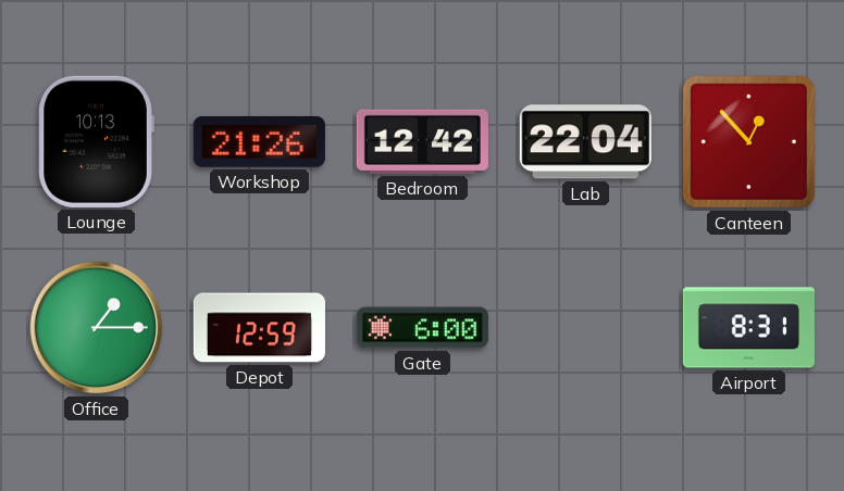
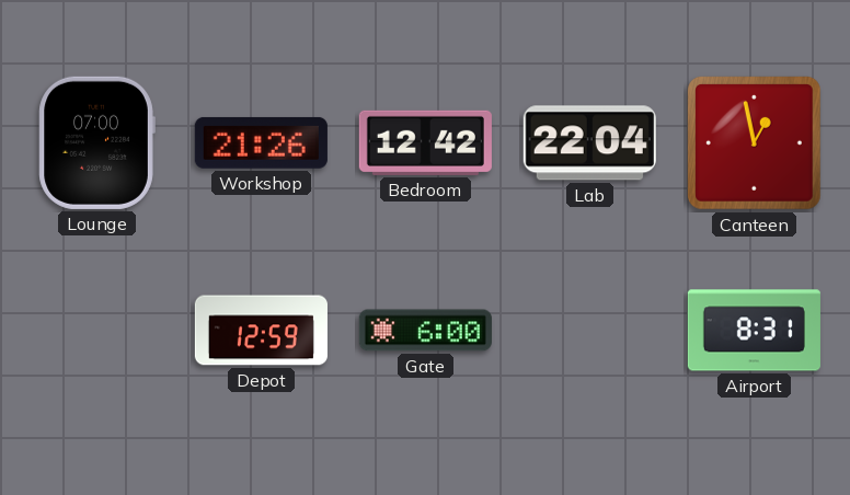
Lounge: 10:13 -> 07:00 (96, 142)
Canteen: 12:53 -> 12:58 (754, 142)
Office: 1:15 -> none (97, 328)
